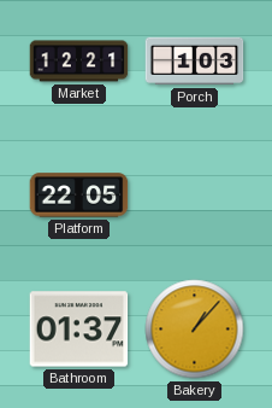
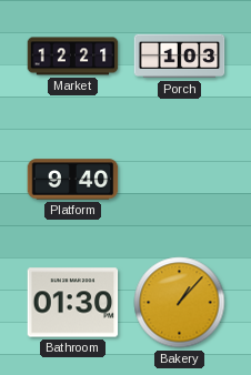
Platform: 22:05 -> 9:40 (73, 180)
Bathroom: 01:37 -> 01:30 (73, 303)
